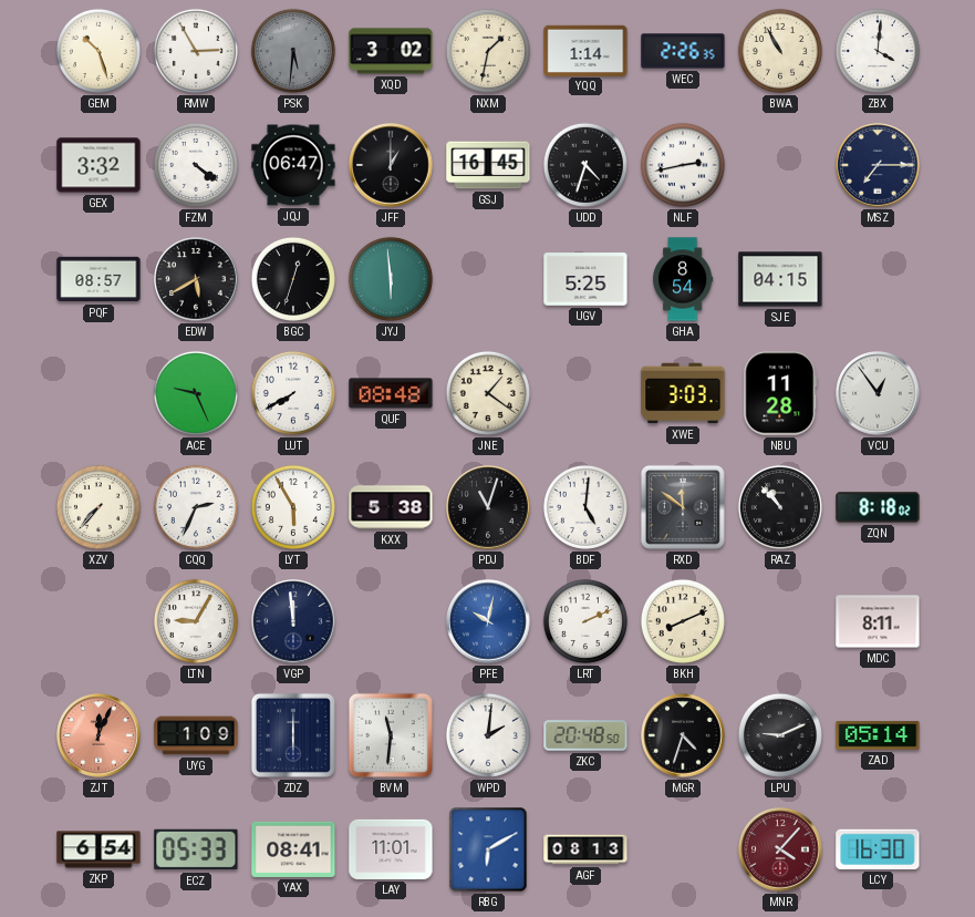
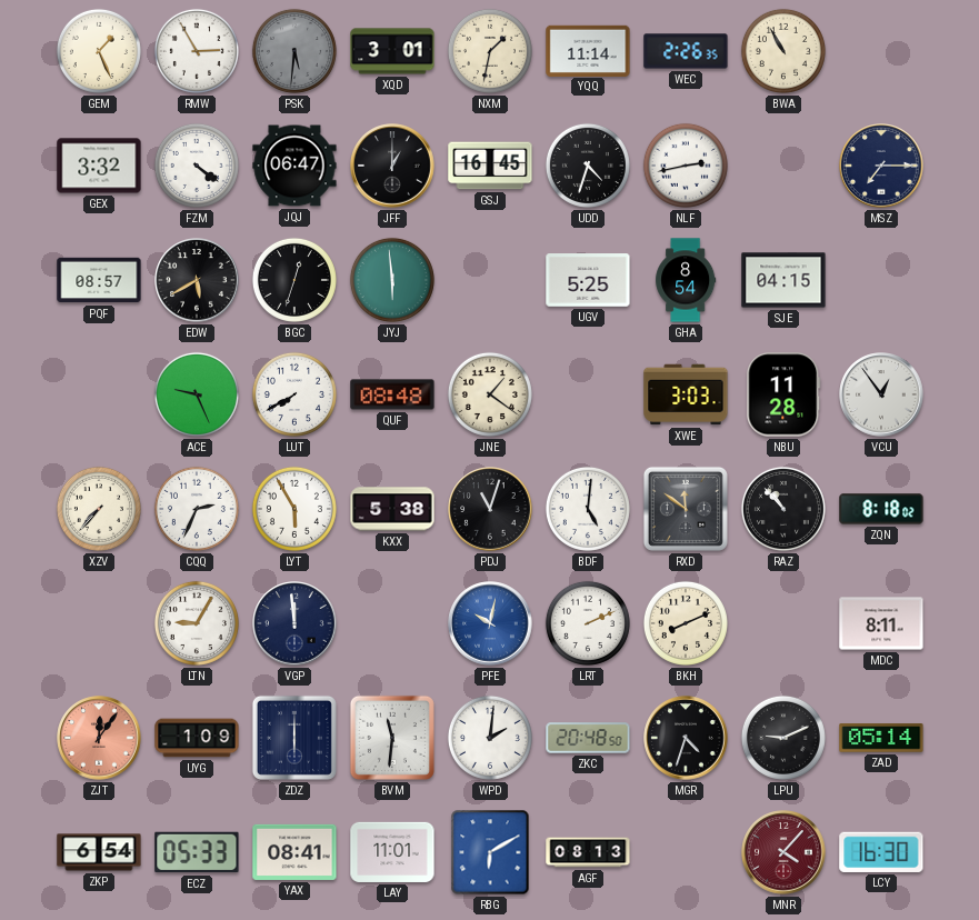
GEM: 10:27 -> 1:26 (99, 51)
XQD: 3:02 -> 3:01 (392, 51)
YQQ: 1:14 -> 11:14 (588, 50)
ZBX: 4:01 -> none (878, 51)
ZJT: 12:04 -> 12:06 (99, 738)
